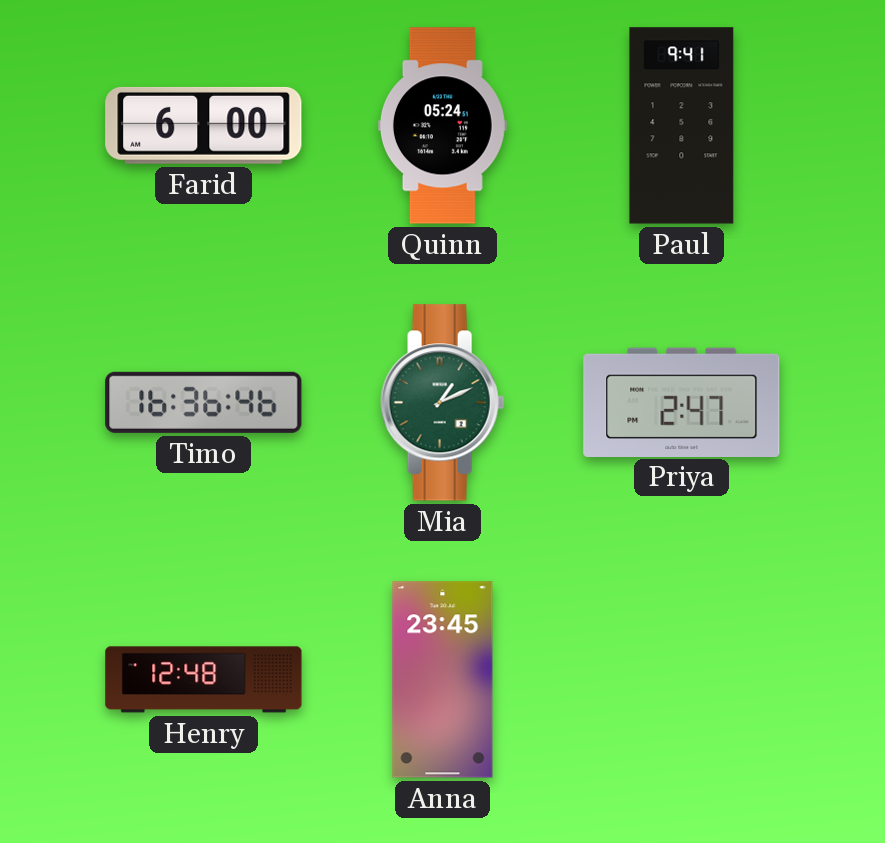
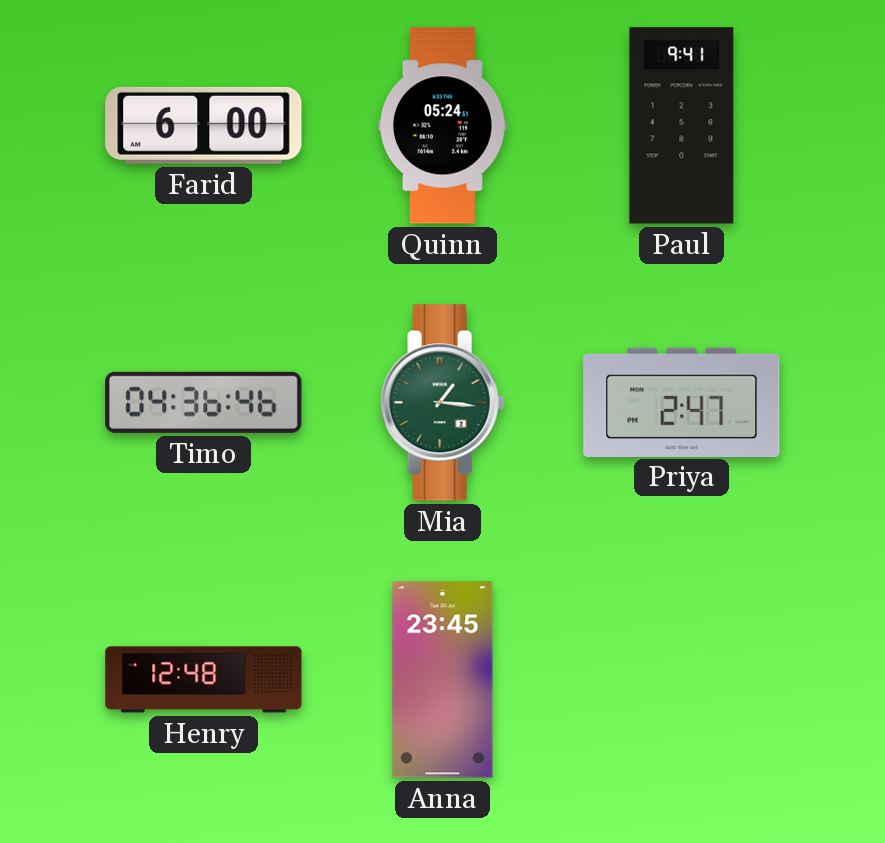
Timo: 16:36 -> 04:36 (204, 402)
Mia: 1:11 -> 1:16 (443, 403)
